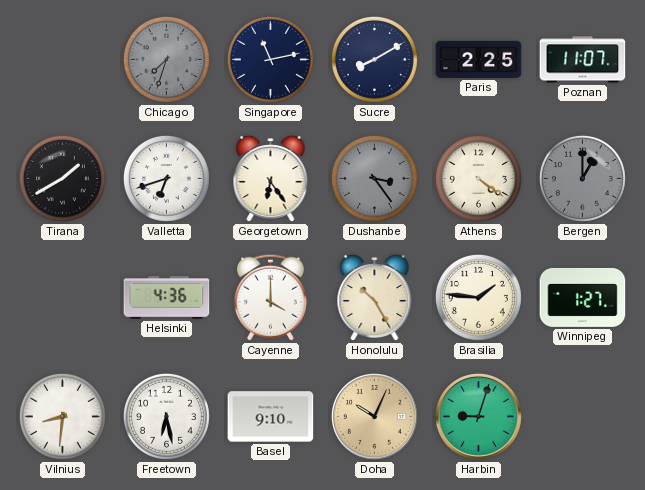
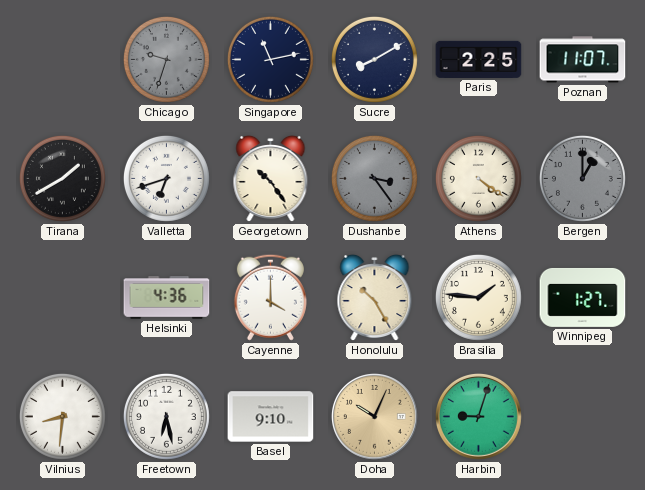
Chicago: 7:33 -> 9:33 (166, 59)
Georgetown: 6:24 -> 10:24 (271, 179)
